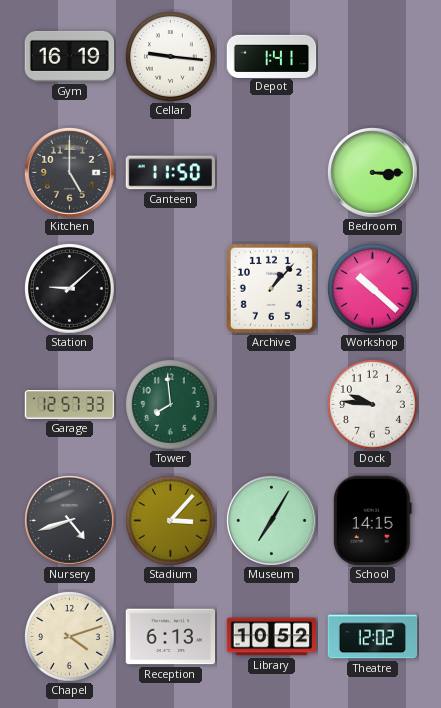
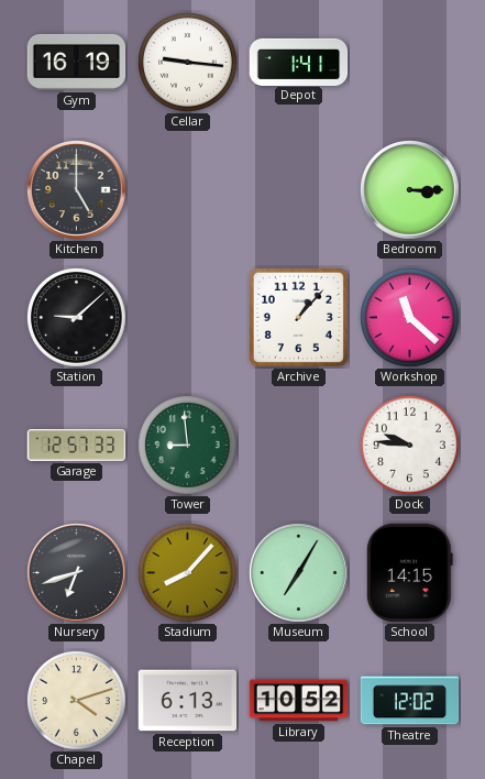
Canteen: 11:50 -> none (170, 173)
Workshop: 10:22 -> 11:22 (410, 318)
Tower: 7:59 -> 8:59 (188, 446)
Nursery: 4:42 -> 6:42 (77, 573)
Stadium: 3:07 -> 8:07 (188, 573)
